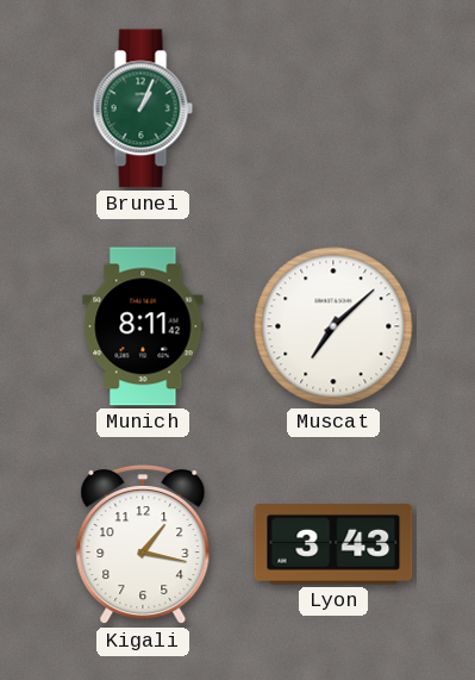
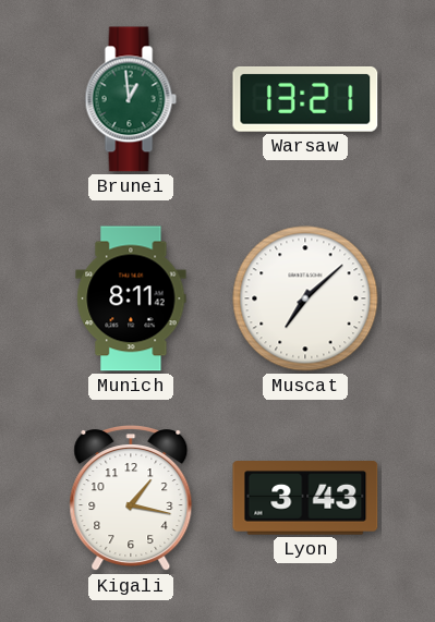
Brunei: 1:04 -> 12:59 (131, 99)
Warsaw: none -> 13:21 (305, 99)
